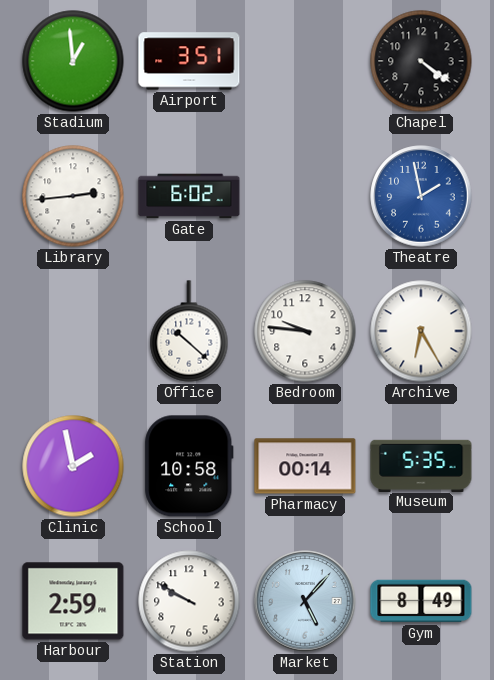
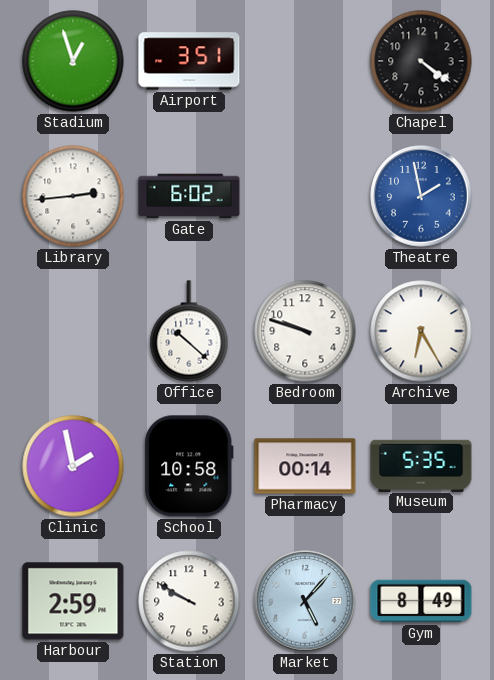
Stadium: 12:59 -> 12:57 (73, 61)
Bedroom: 9:46 -> 9:48 (305, 331)
